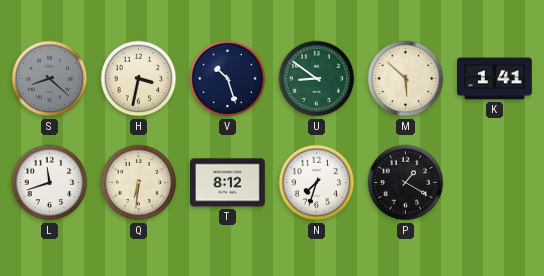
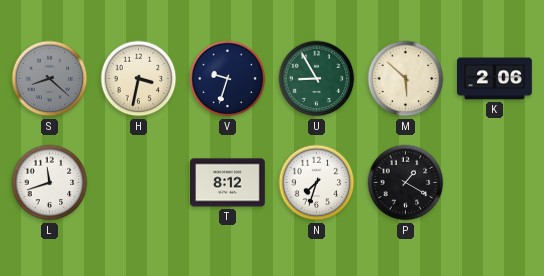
V: 10:27 -> 9:33 (228, 79)
U: 8:51 -> 8:55 (317, 79)
K: 1:41 -> 2:06 (495, 79)
Q: 6:31 -> none (139, 183)
